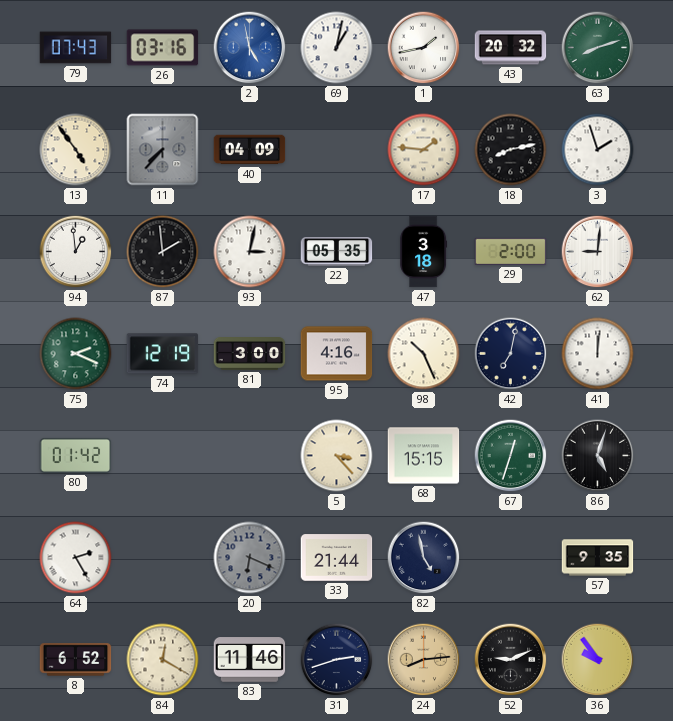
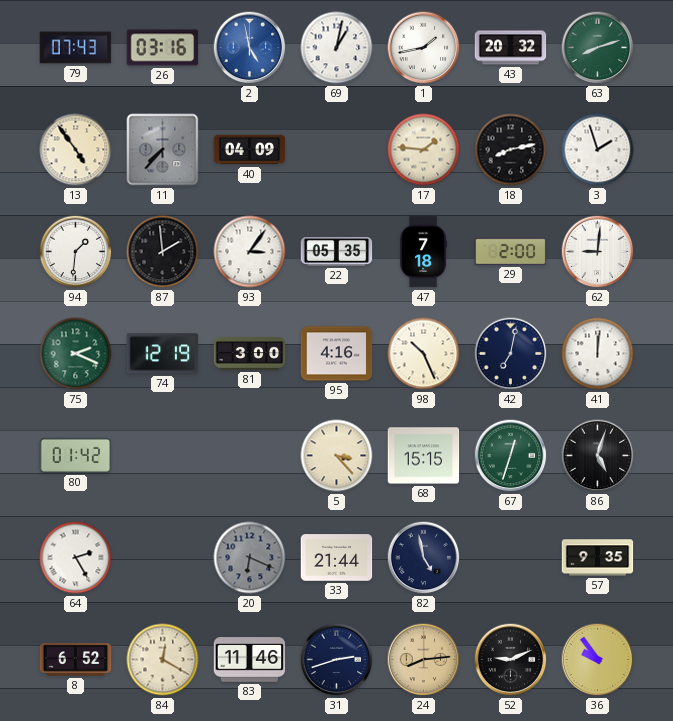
94: 12:59 -> 1:31 (76, 252)
93: 3:02 -> 3:06 (250, 252)
47: 3:18 -> 7:18 (424, 252)
